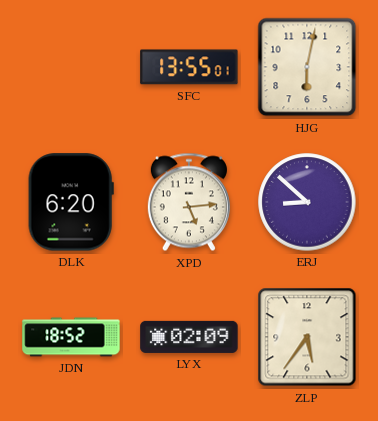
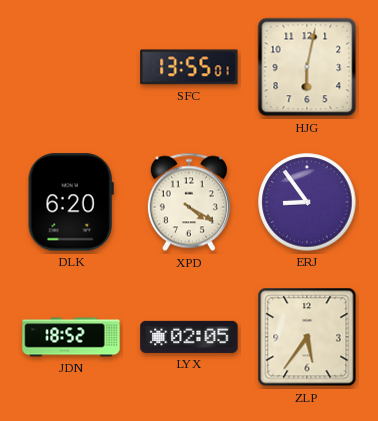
XPD: 5:14 -> 4:20 (189, 202)
ERJ: 8:52 -> 8:54 (307, 202)
LYX: 02:09 -> 02:05 (189, 337)
